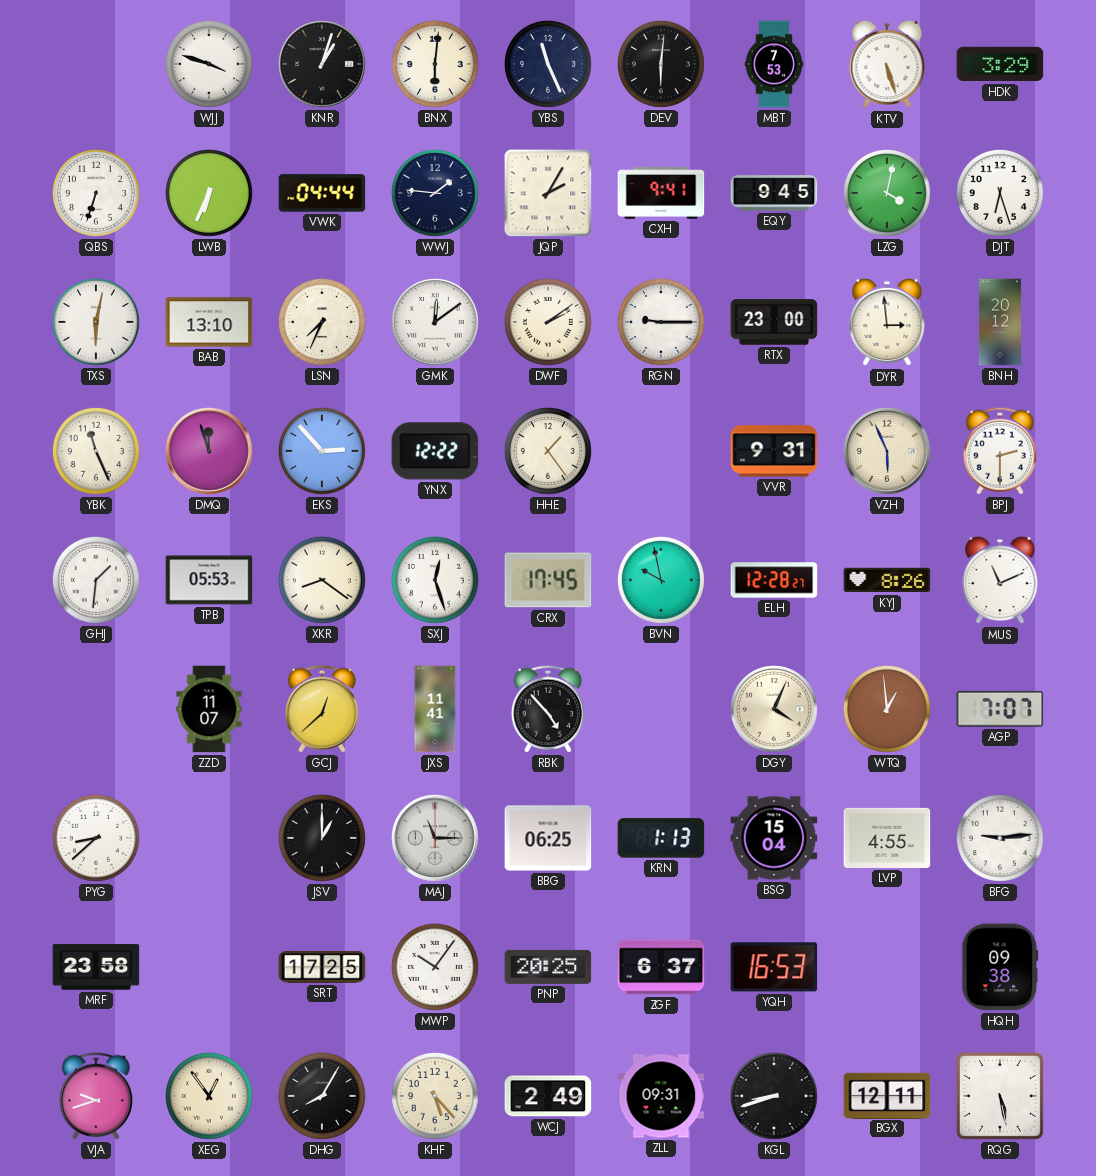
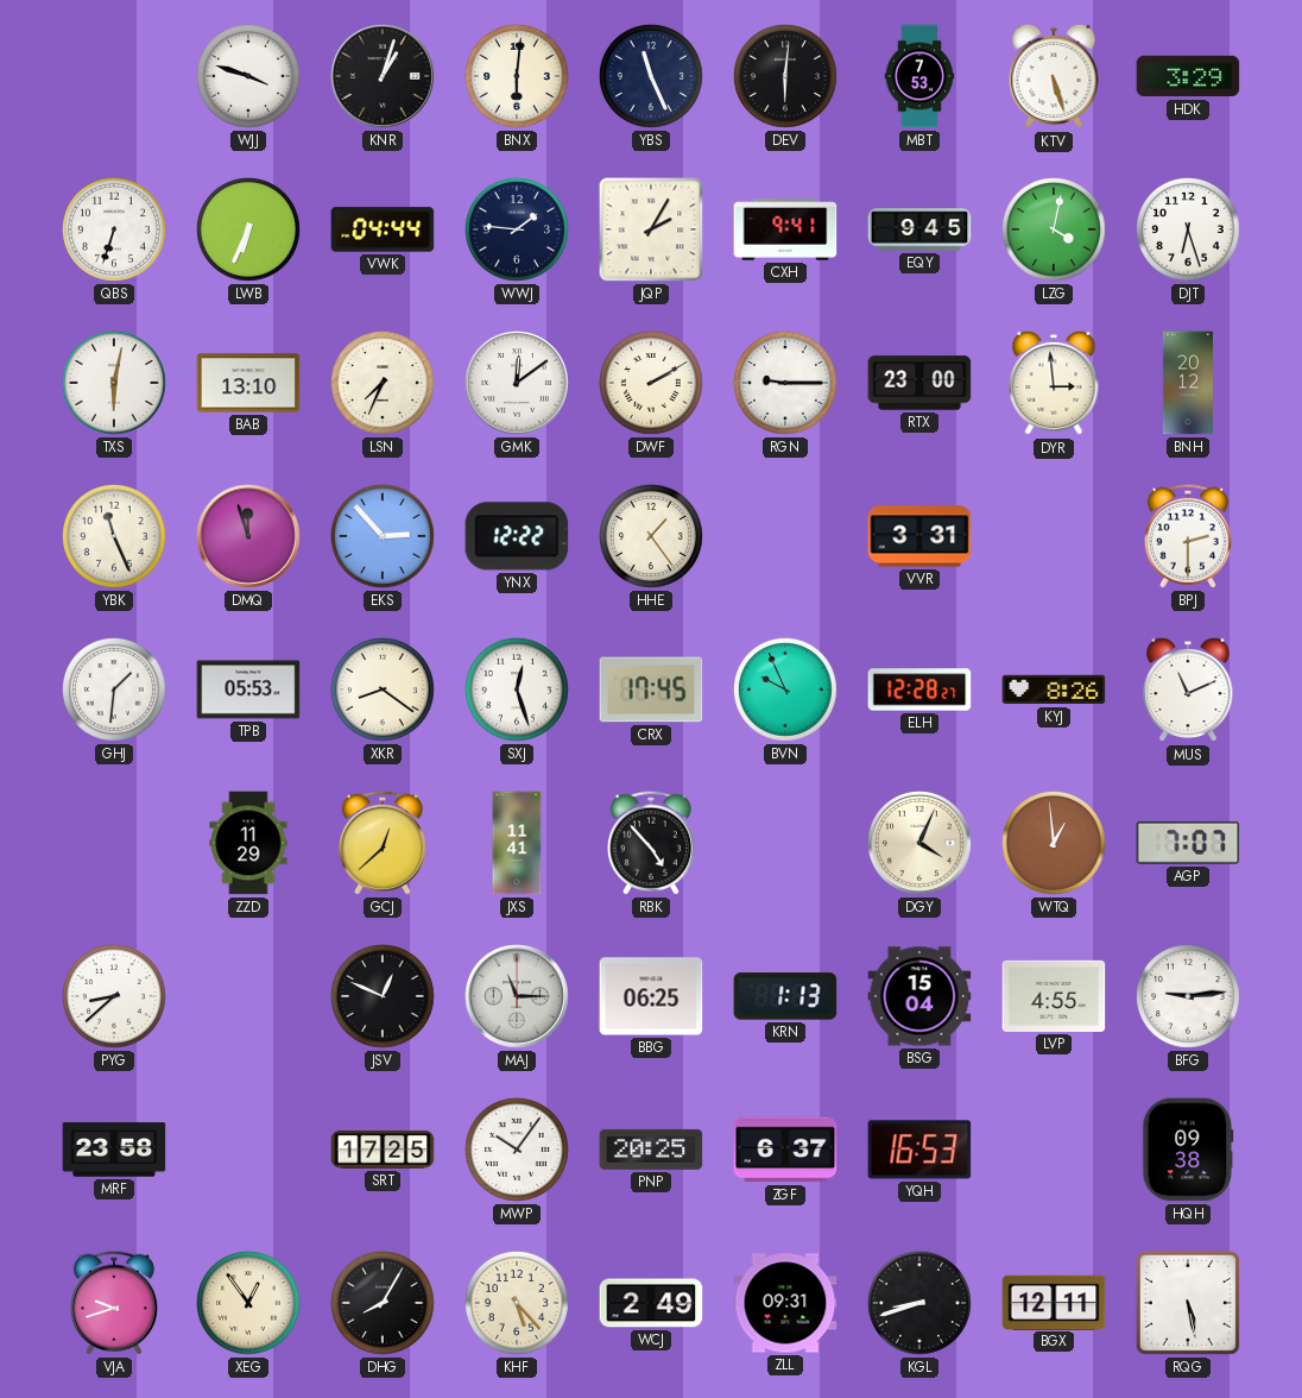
DWF: 2:09 -> 2:10 (651, 383)
VVR: 9:31 -> 3:31 (919, 536)
VZH: 5:56 -> none (888, 452)
BVN: 9:58 -> 9:56 (785, 689)
ZZD: 11:07 -> 11:29 (248, 843)
JSV: 1:00 -> 12:49 (383, 996)
